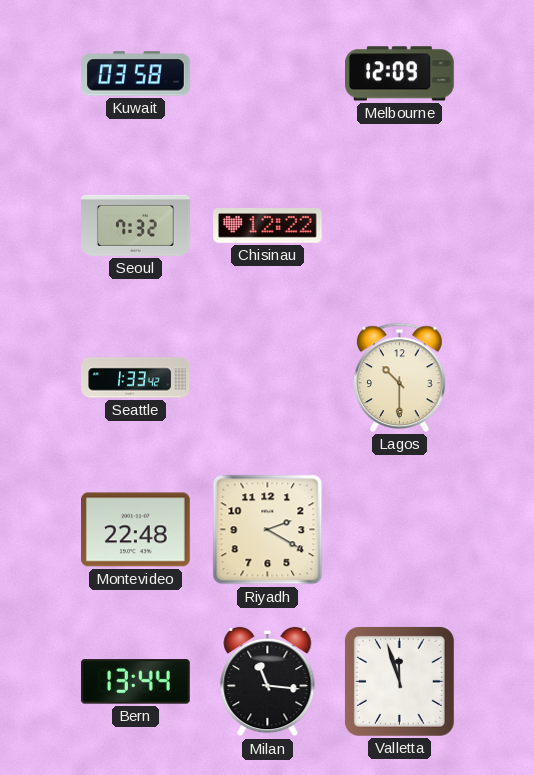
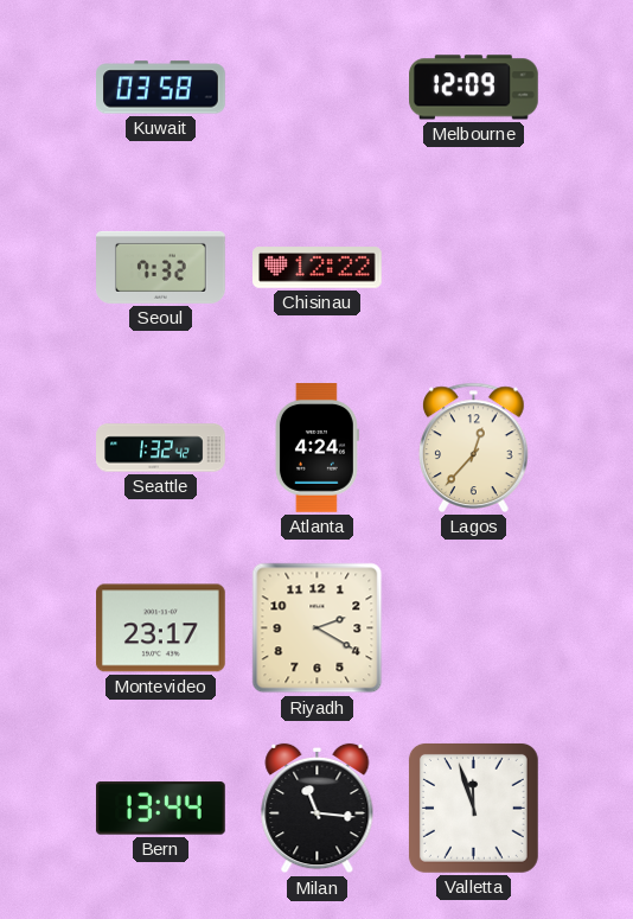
Seattle: 1:33 -> 1:32 (161, 448)
Atlanta: none -> 4:24 (316, 448)
Lagos: 10:30 -> 12:37 (474, 447)
Montevideo: 22:48 -> 23:17 (161, 628)
